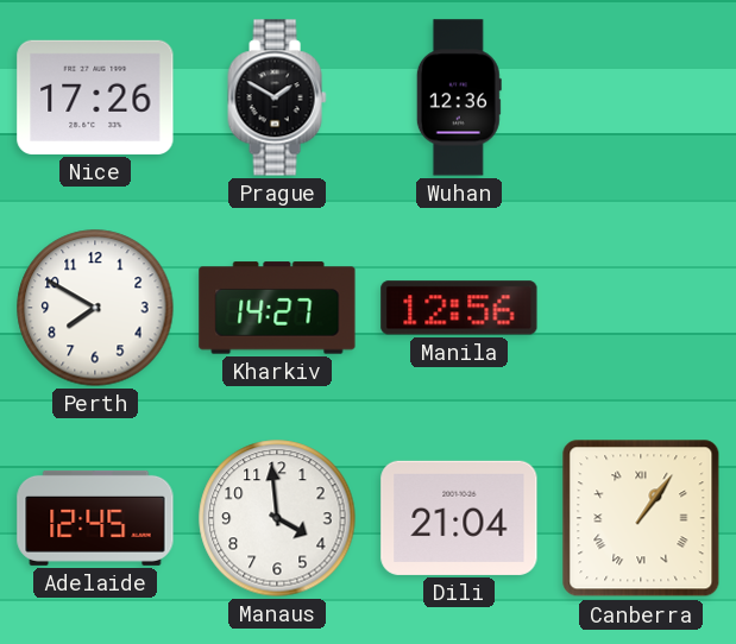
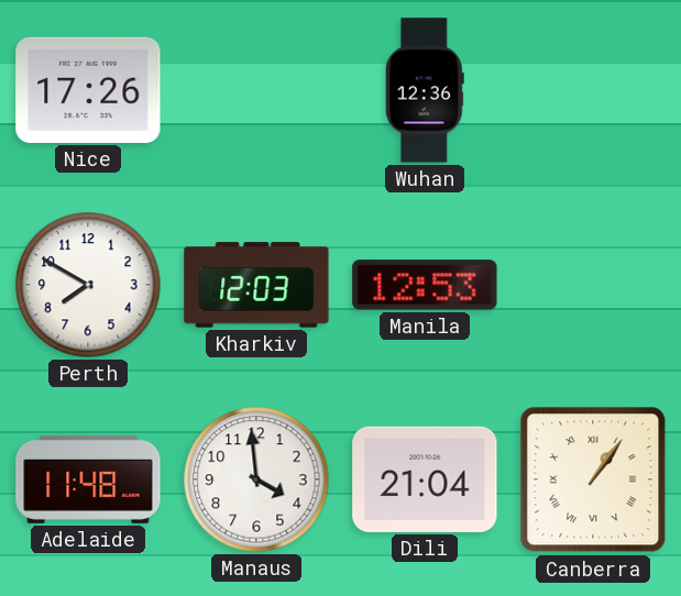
Prague: 1:50 -> none (277, 97)
Kharkiv: 14:27 -> 12:03 (256, 285)
Manila: 12:56 -> 12:53 (425, 285)
Adelaide: 12:45 -> 11:48 (88, 479)
